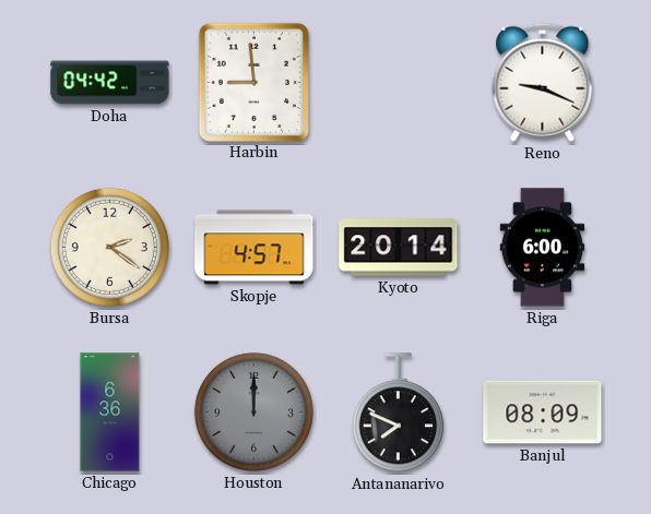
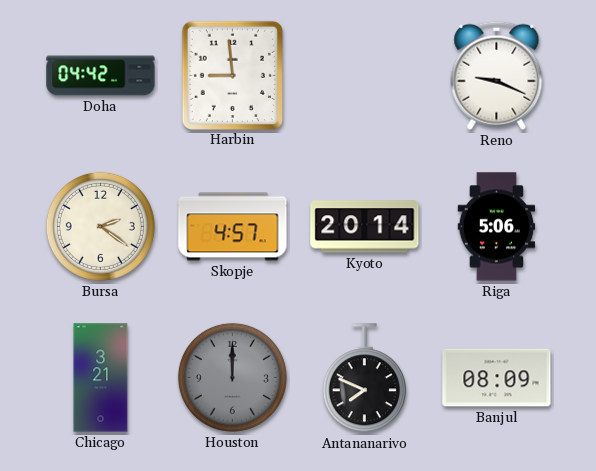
Riga: 6:00 -> 5:06 (497, 227)
Chicago: 6:36 -> 3:21 (101, 378)
